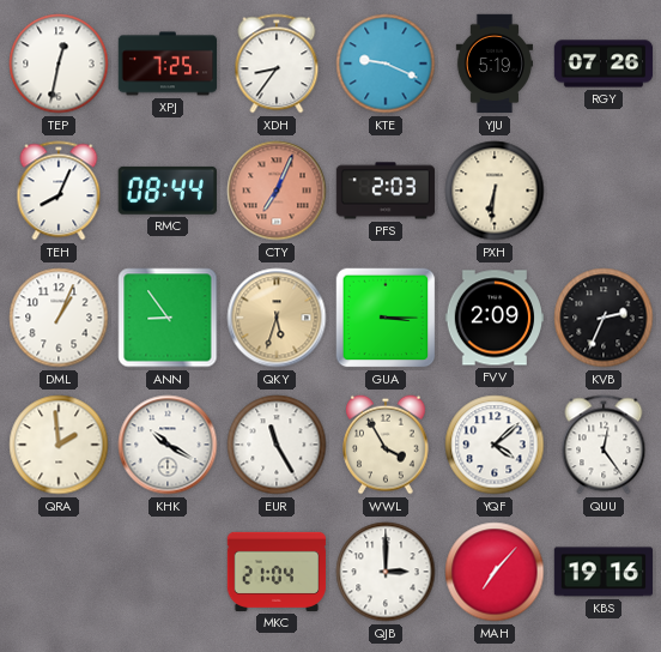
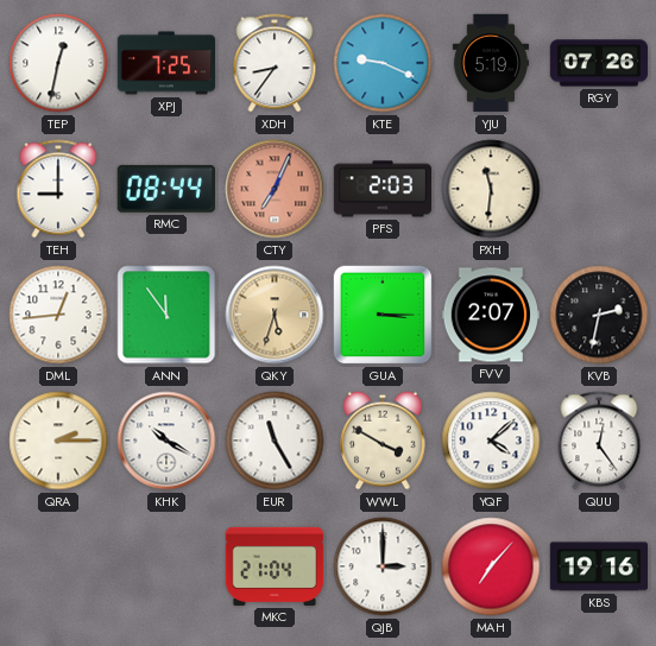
TEH: 8:04 -> 9:00 (58, 189)
PXH: 6:31 -> 11:31 (491, 189)
DML: 1:04 -> 12:44 (58, 315)
ANN: 8:54 -> 11:54 (166, 315)
FVV: 2:09 -> 2:07 (491, 315)
KVB: 2:34 -> 2:32 (599, 315)
QRA: 1:59 -> 2:15 (58, 441)
WWL: 3:55 -> 3:50 (384, 441)
